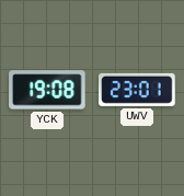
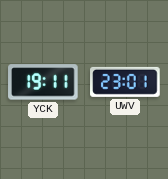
YCK: 19:08 -> 19:11 (43, 82)
